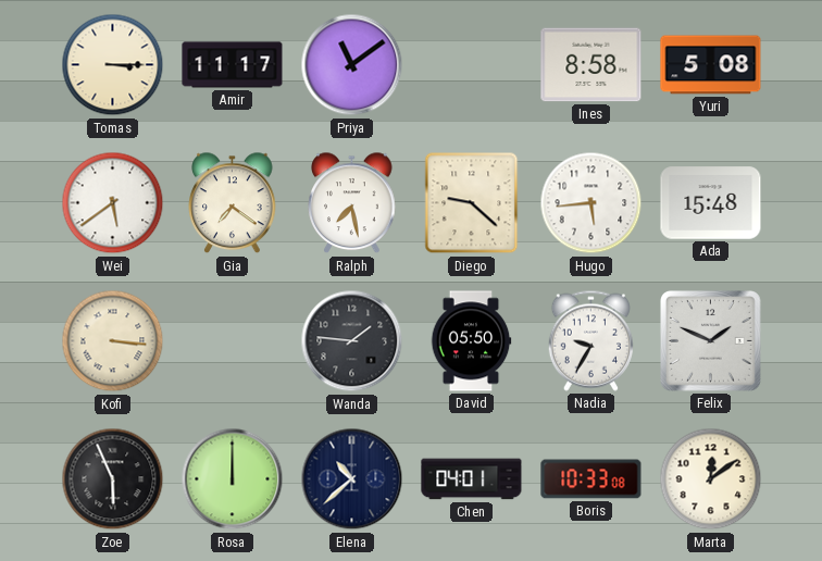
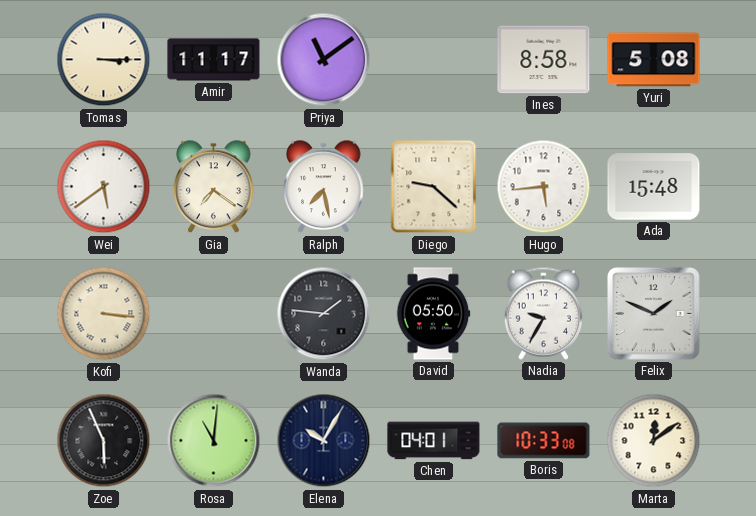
Rosa: 12:00 -> 11:01 (214, 441)
Elena: 10:38 -> 10:05 (324, 441)
